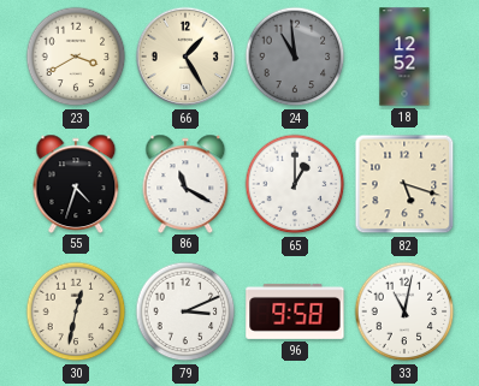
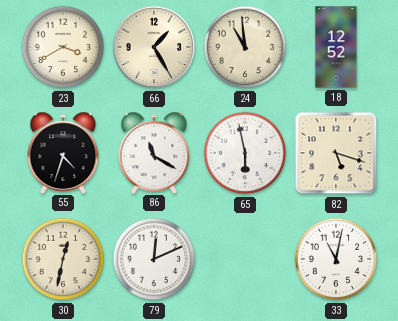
24 dial: grey -> cream (245, 47)
65: 1:00 -> 5:58 (245, 153)
79: 3:11 -> 12:11 (154, 259)
96: 9:58 -> none (295, 311)
